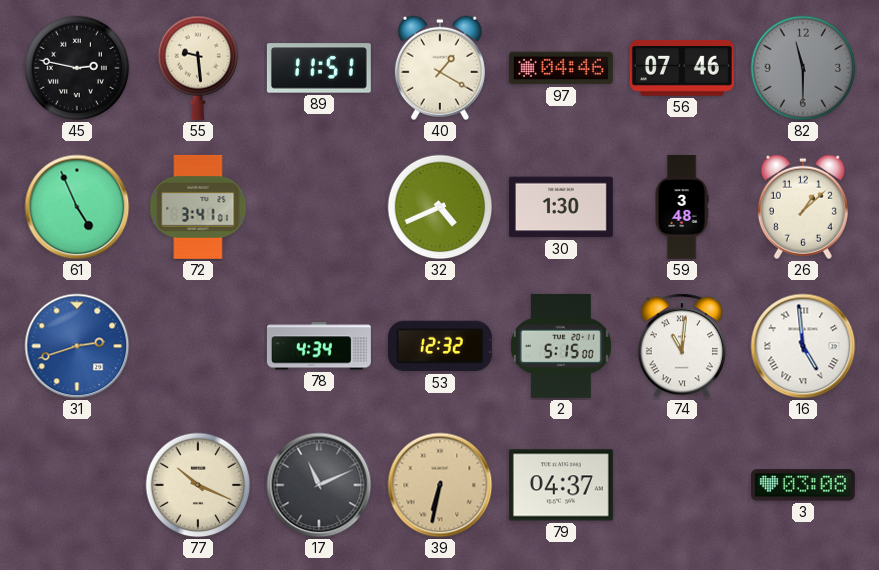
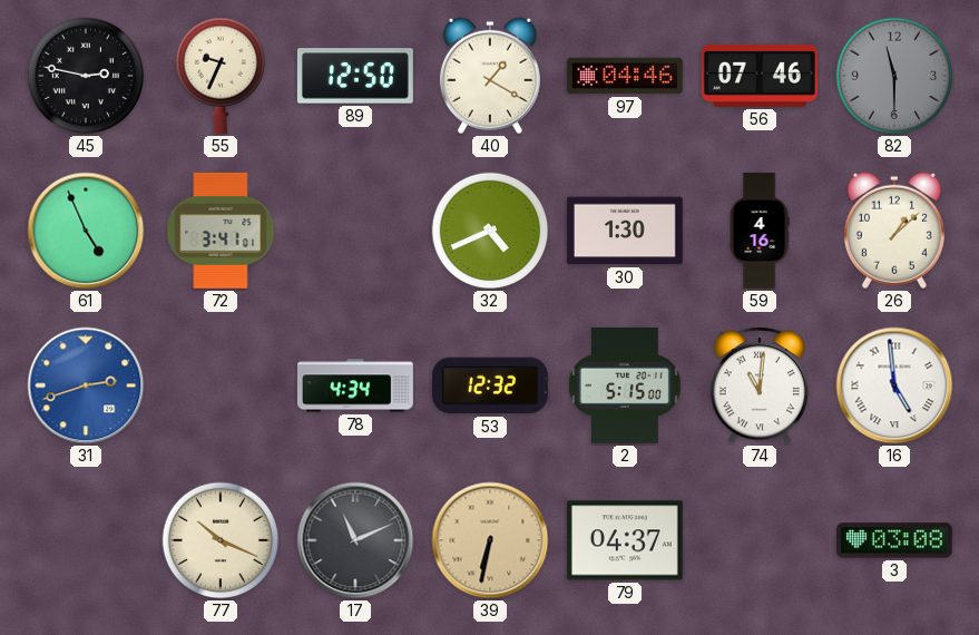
55: 9:29 -> 9:34 (221, 76)
89: 11:51 -> 12:50 (355, 76)
59: 3:48 -> 4:16 (760, 231)
